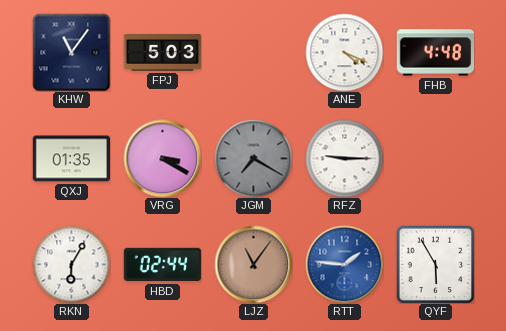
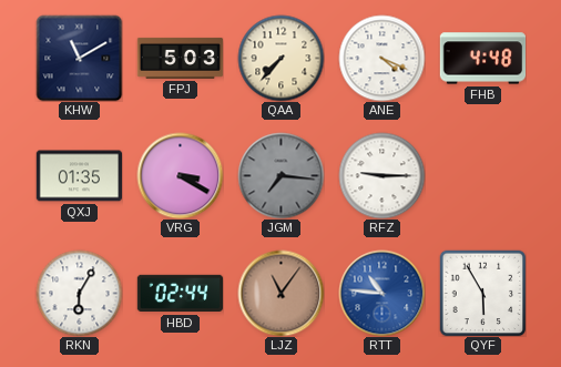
KHW: 11:06 -> 11:10 (79, 58)
QAA: none -> 7:37 (280, 58)
JGM: 7:20 -> 7:16 (280, 175)
RTT: 1:46 -> 10:46 (381, 293)
